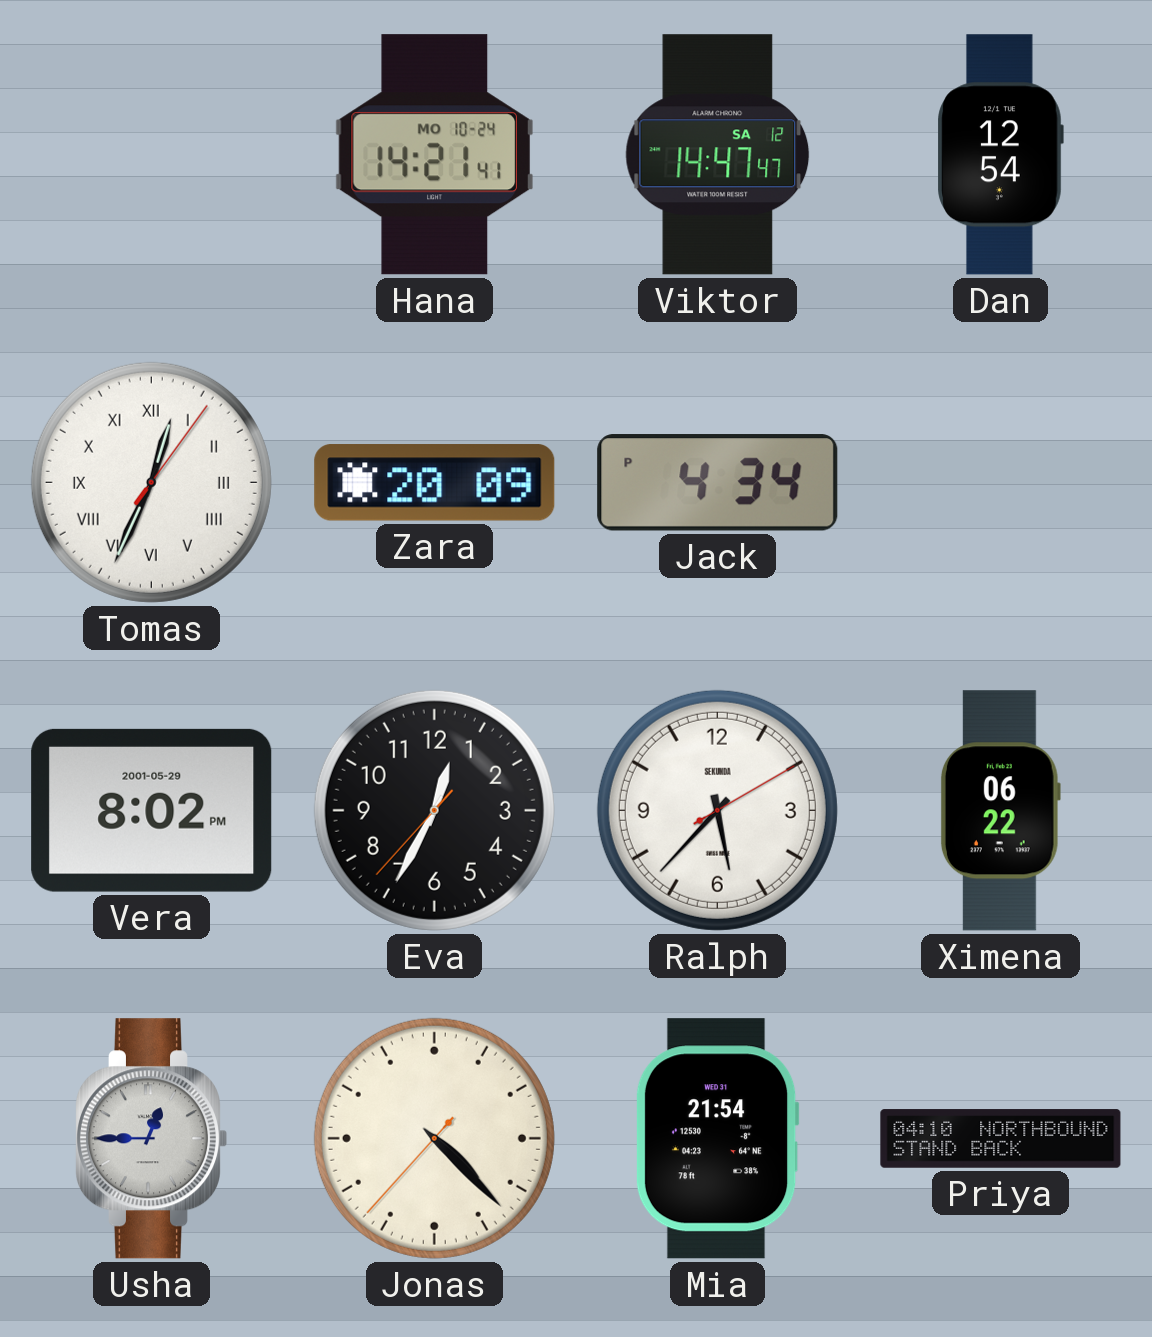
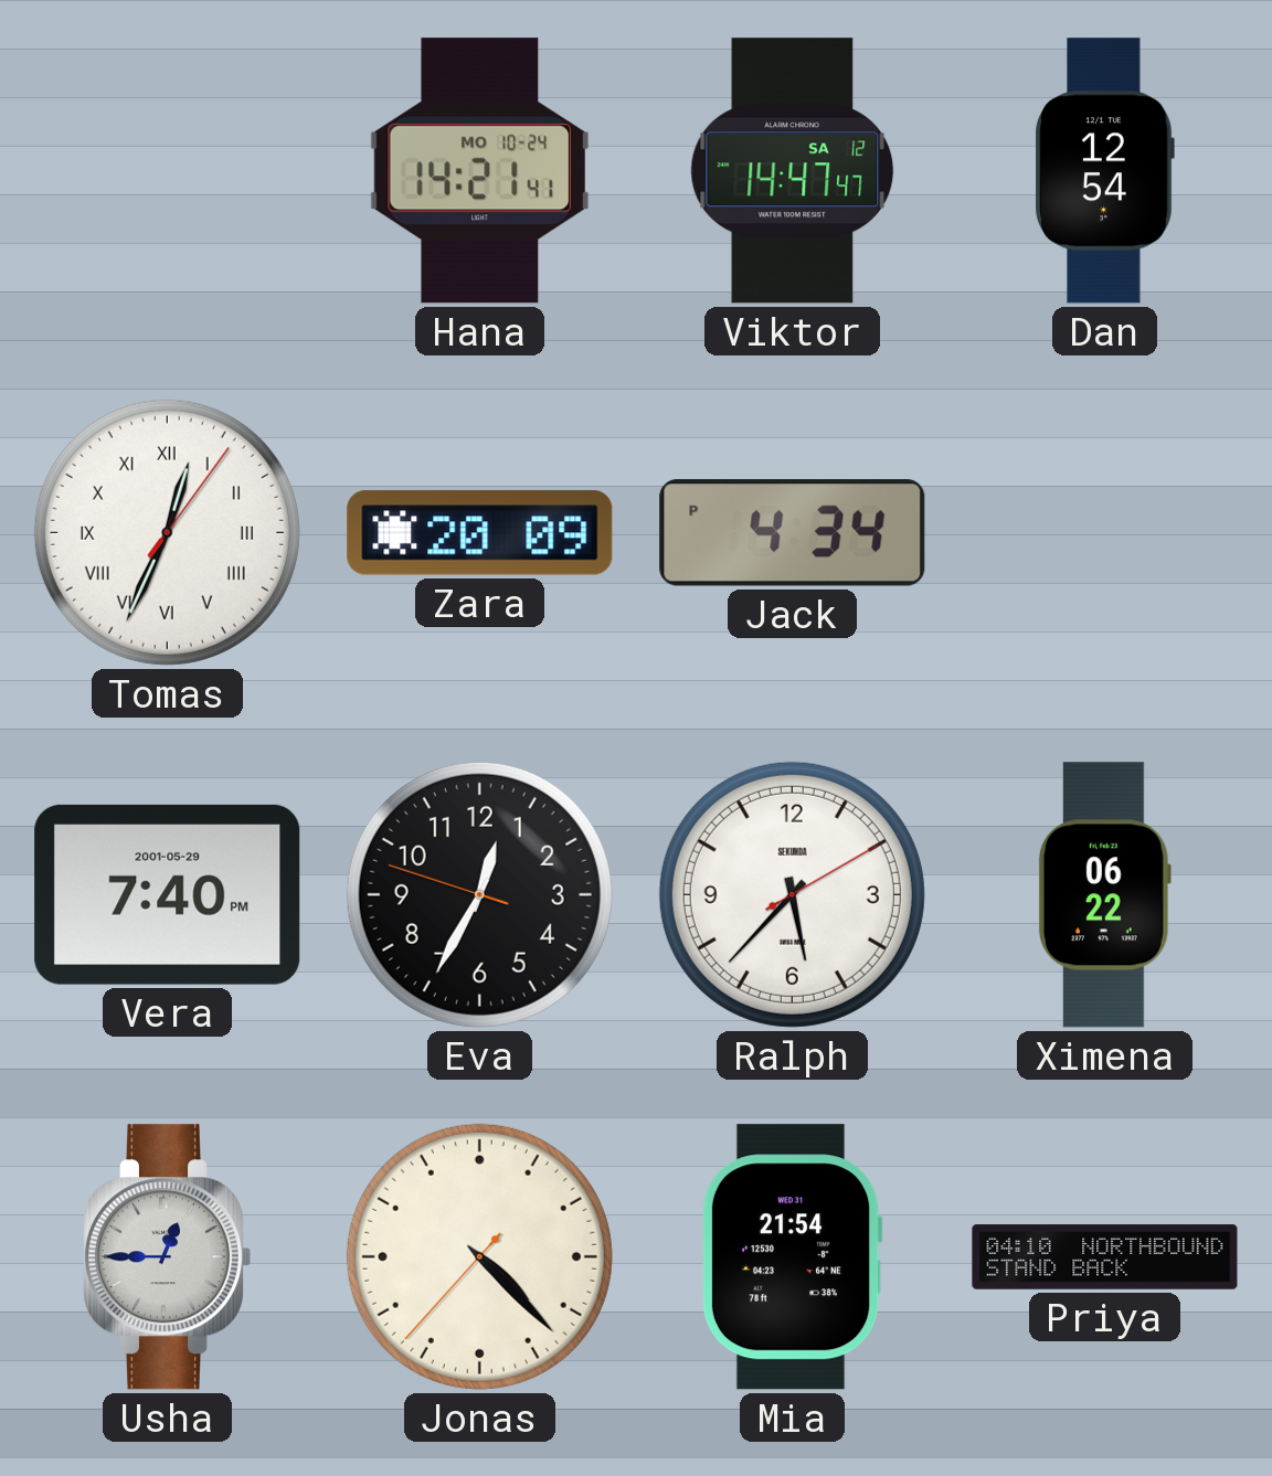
Vera: 8:02 -> 7:40 (168, 894)
Eva: 12:34:37 -> 12:34:48 (479, 894)
